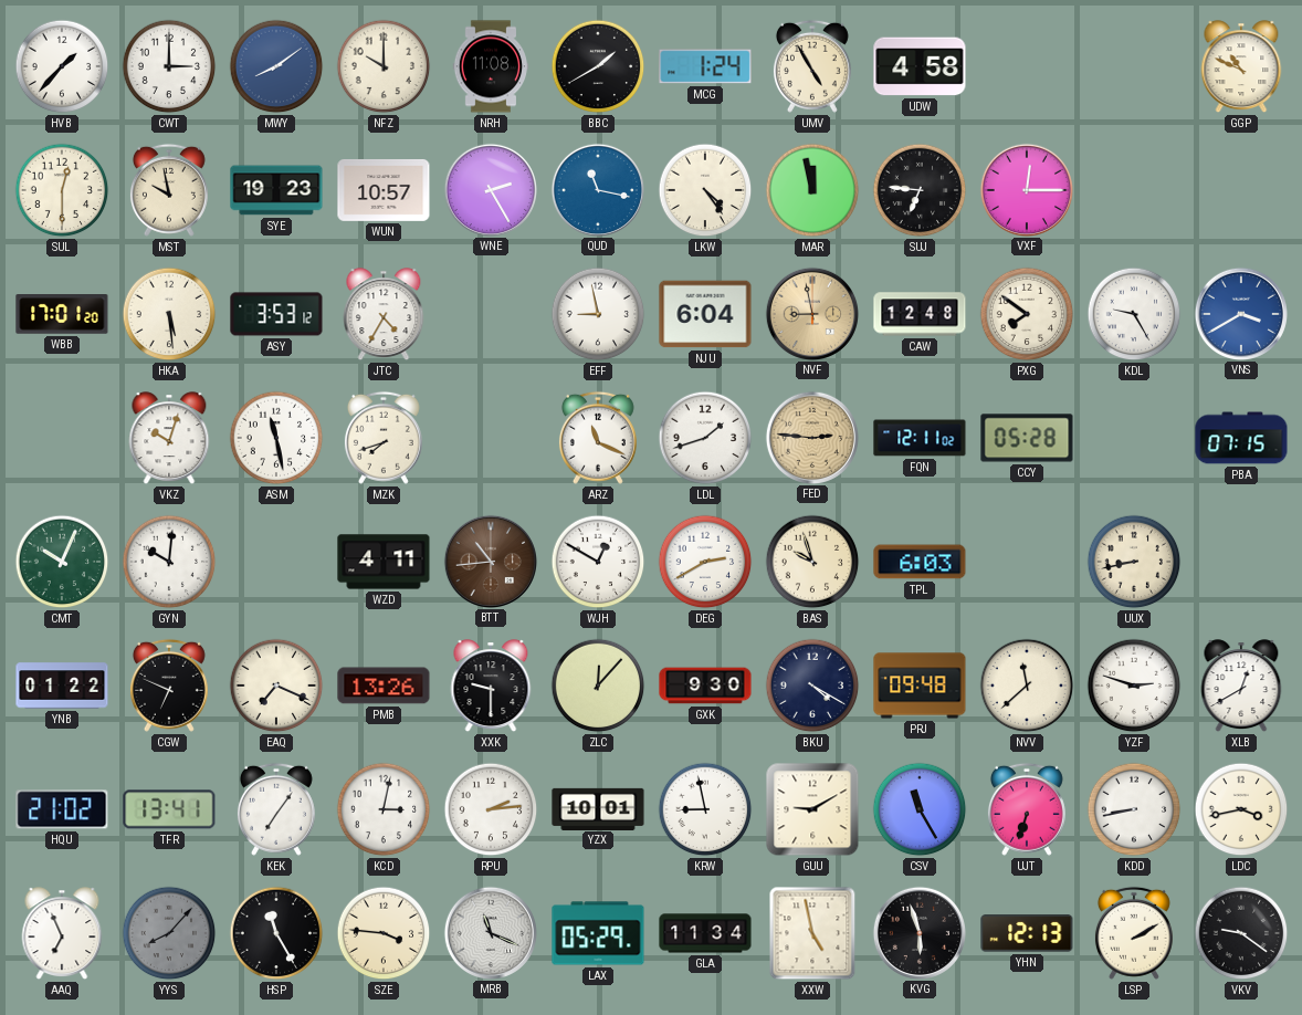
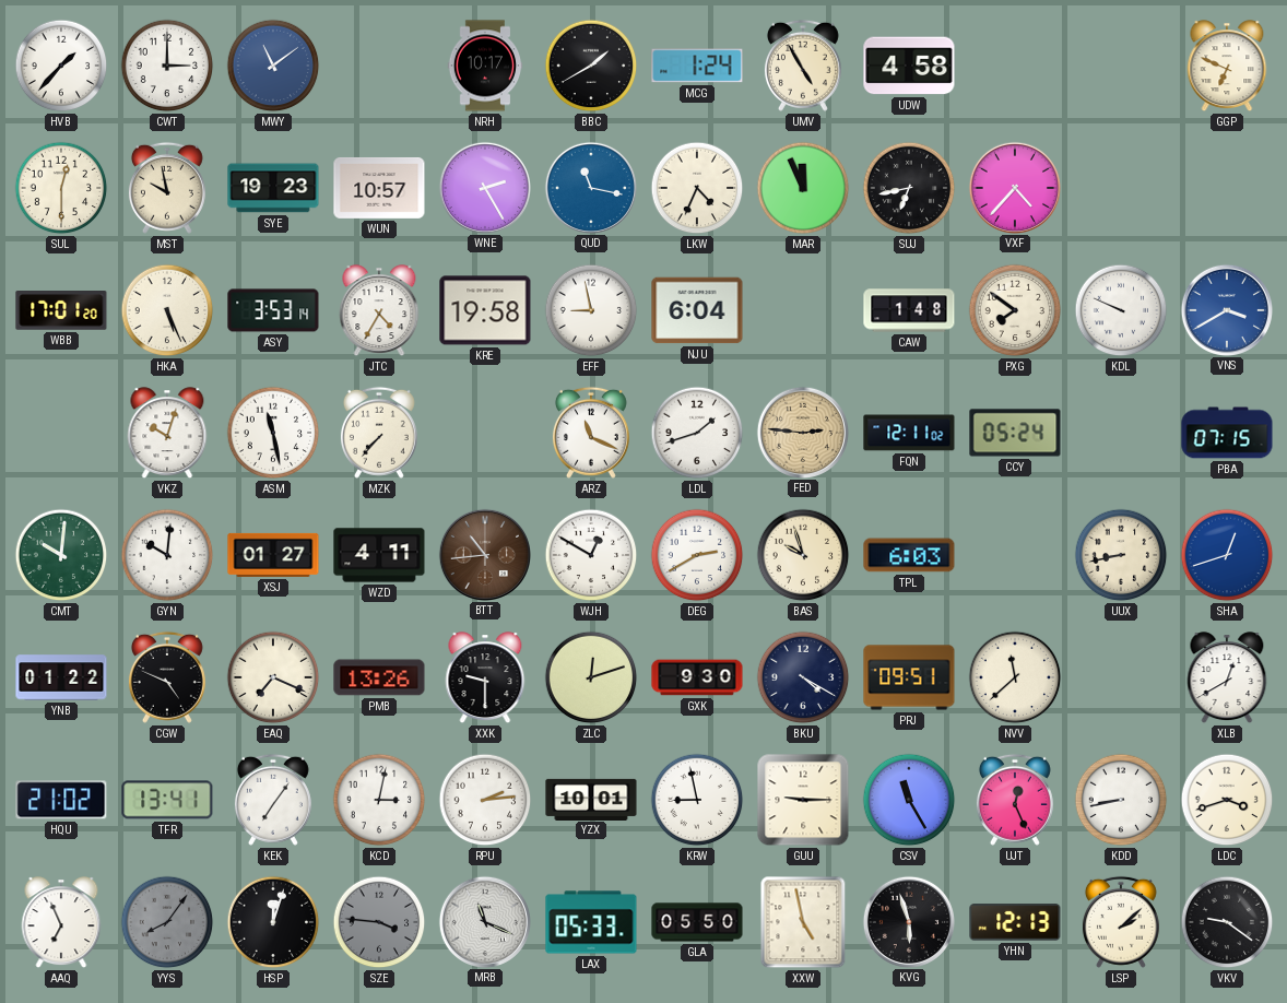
MWY: 8:09 -> 11:09 (273, 66)
NFZ: 10:00 -> none (384, 66)
NRH: 11:08 -> 10:17 (484, 66)
GGP: 10:49 -> 6:49 (1227, 67)
LKW: 4:24 -> 4:34 (697, 188)
MAR: 11:58 -> 11:56 (803, 188)
SUJ: 6:46 -> 6:43 (909, 188)
VXF: 12:15 -> 4:37 (1014, 187)
HKA: 5:29 -> 5:26 (167, 310)
ASY: 3:53:12 -> 3:53:14 (273, 310)
KRE: none -> 19:58 (485, 310)
NVF: 8:58 -> none (811, 313)
CAW: 12:48 -> 1:48 (909, 310)
KDL: 9:25 -> 9:49 (1121, 310)
MZK: 7:42 -> 7:37 (379, 433)
CCY: 05:28 -> 05:24 (1015, 433)
CMT: 10:04 -> 10:01 (61, 555)
XSJ: none -> 01:27 (273, 555)
SHA: none -> 12:42 (1227, 555)
CGW: 6:49 -> 4:49 (167, 677)
ZLC: 12:07 -> 12:12 (591, 677)
PRJ: 09:48 -> 09:51 (909, 677)
YZF: 2:48 -> none (1134, 686)
GUU: 9:10 -> 9:15 (803, 800)
UJT: 6:33 -> 12:26 (1015, 800)
LDC: 3:43 -> 3:42 (1227, 800)
YYS: 8:07 -> 8:06 (167, 922)
HSP: 11:25 -> 12:03 (273, 922)
SZE dial: cream -> grey (379, 922)
LAX: 05:29 -> 05:33 (591, 922)
GLA: 11:34 -> 05:50 (697, 922)
LSP: 2:10 -> 2:08 (1121, 922)
